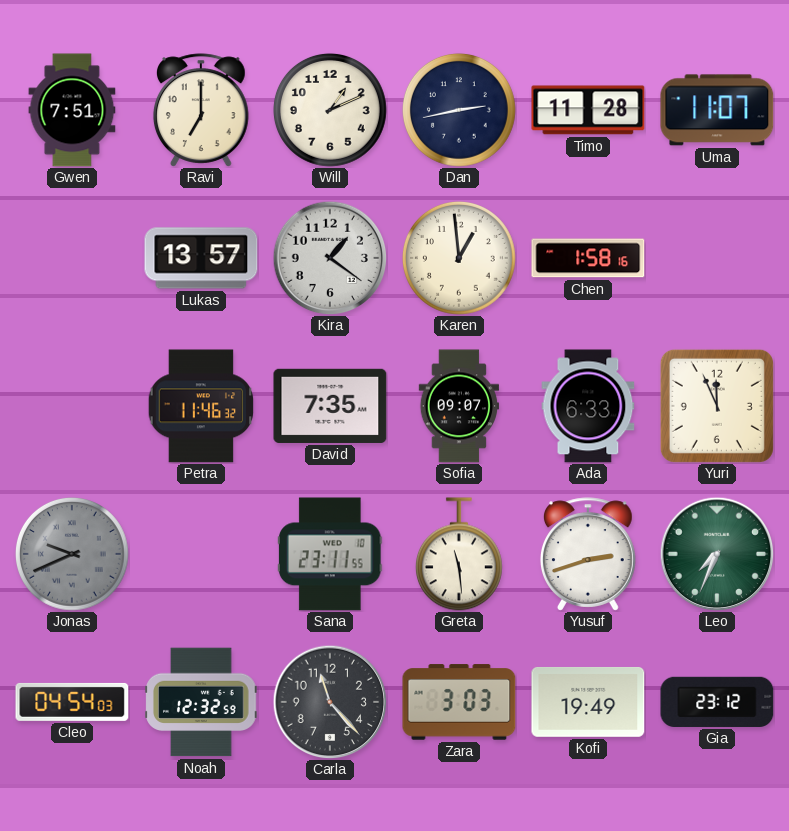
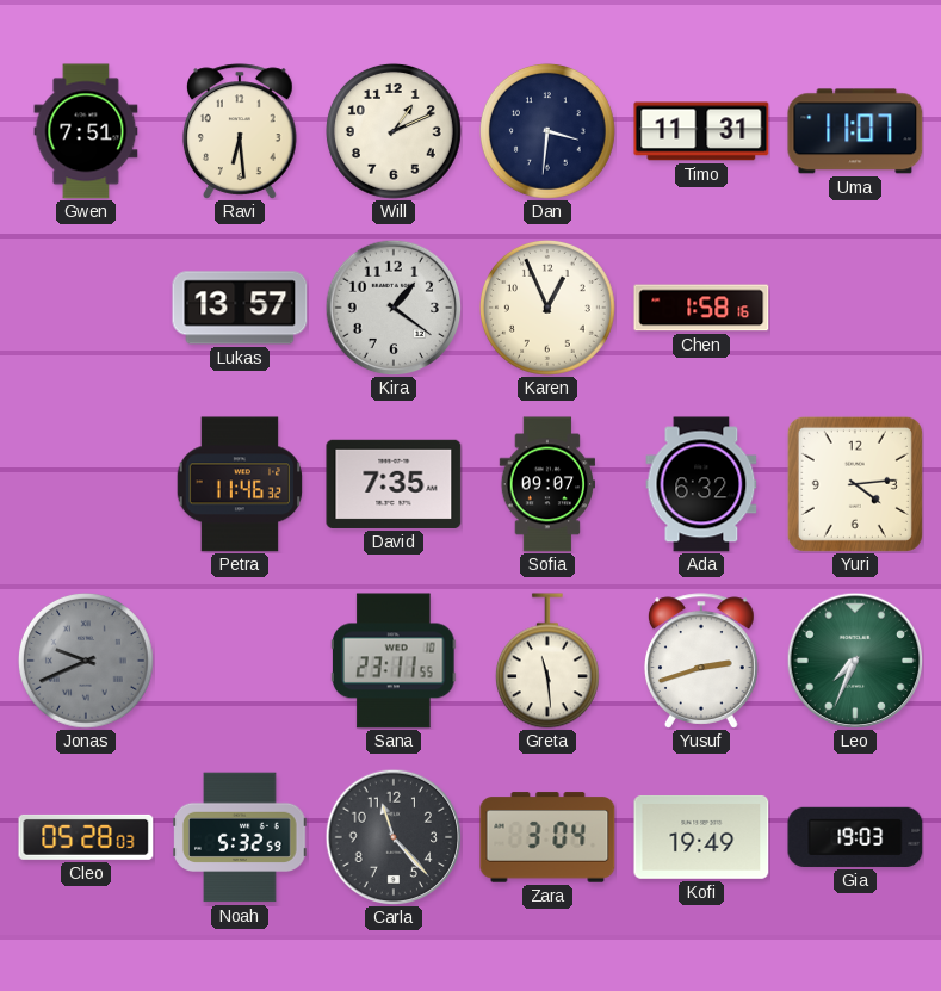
Ravi: 7:00 -> 6:29 (240, 131)
Dan: 2:43 -> 3:31 (547, 131)
Timo: 11:28 -> 11:31 (701, 131)
Karen: 12:59 -> 12:56 (547, 308)
Ada: 6:33 -> 6:32 (701, 484)
Yuri: 11:56 -> 4:14 (855, 484)
Cleo: 04:54 -> 05:28 (86, 837)
Noah: 12:32 -> 5:32 (240, 837)
Zara: 3:03 -> 3:04 (547, 837)
Gia: 23:12 -> 19:03 (855, 837)
